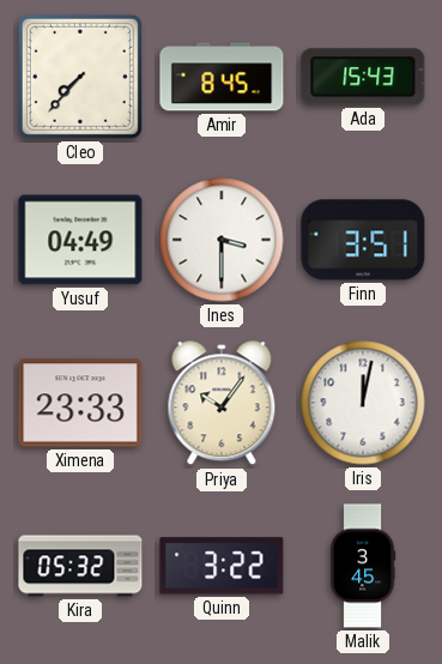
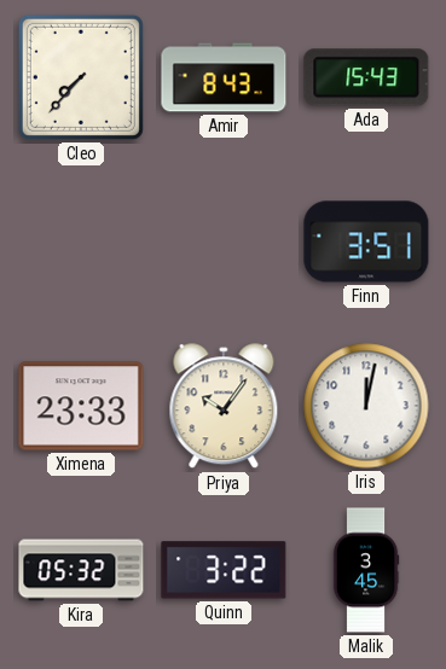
Amir: 8:45 -> 8:43 (224, 77)
Yusuf: 04:49 -> none (80, 240)
Ines: 3:30 -> none (222, 240)
